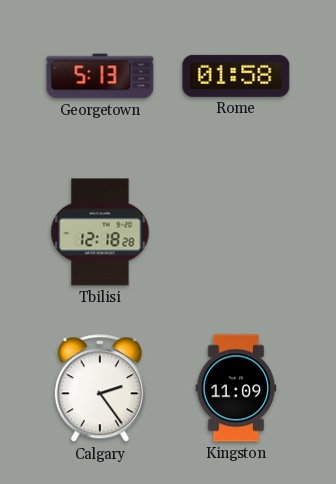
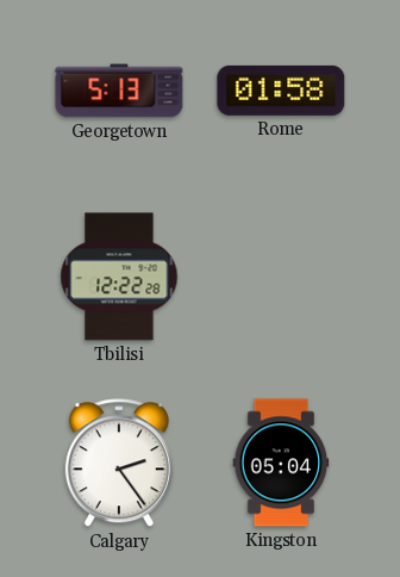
Tbilisi: 12:18 -> 12:22 (119, 277)
Kingston: 11:09 -> 05:04 (281, 463)
